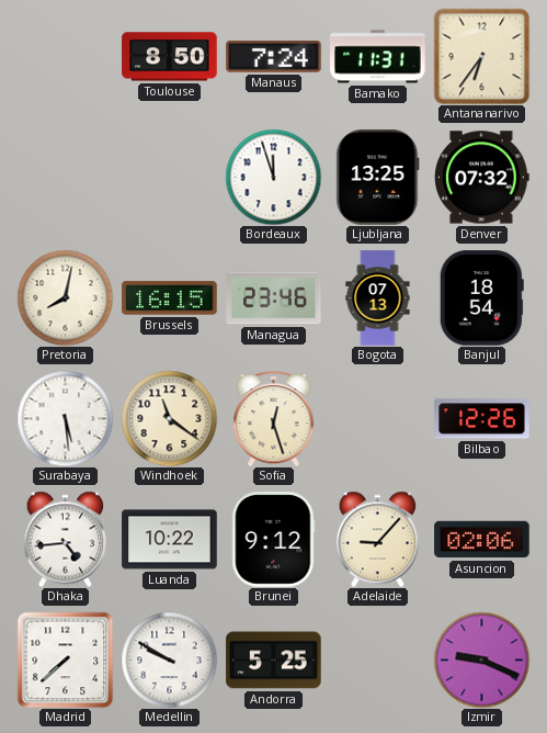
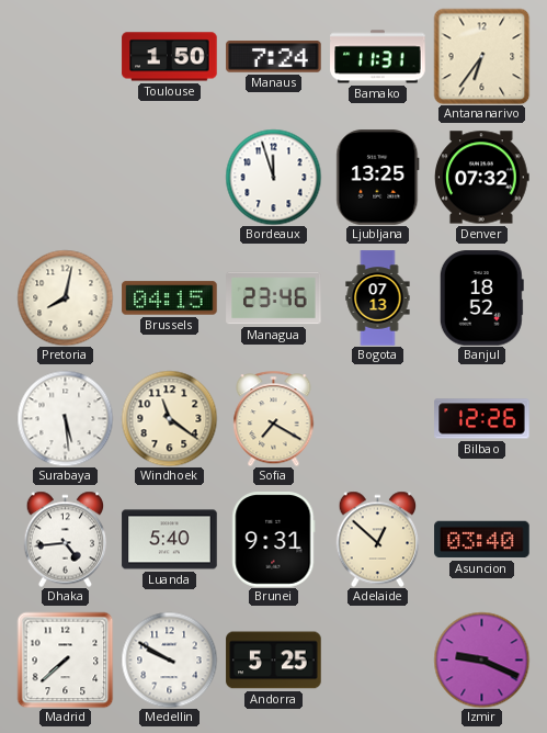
Toulouse: 8:50 -> 1:50 (170, 57)
Brussels: 16:15 -> 04:15 (170, 298)
Banjul: 18:54 -> 18:52 (481, 298)
Sofia: 12:27 -> 7:20 (274, 418)
Luanda: 10:22 -> 5:40 (170, 540)
Brunei: 9:12 -> 9:31 (274, 540)
Adelaide: 9:07 -> 12:52 (378, 539)
Asuncion: 02:06 -> 03:40 (482, 540)
